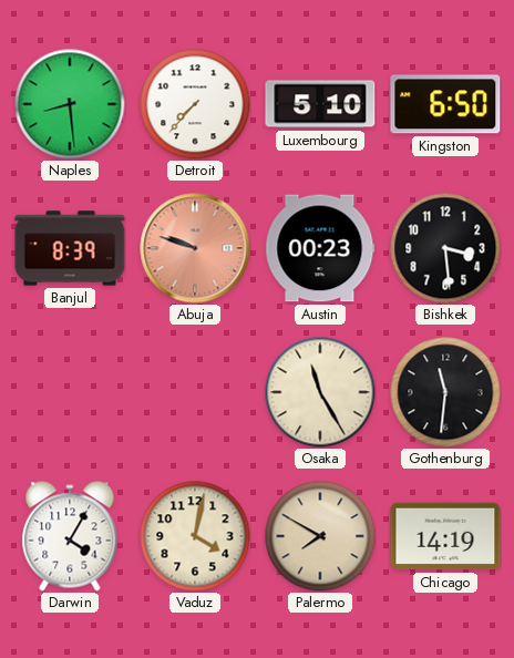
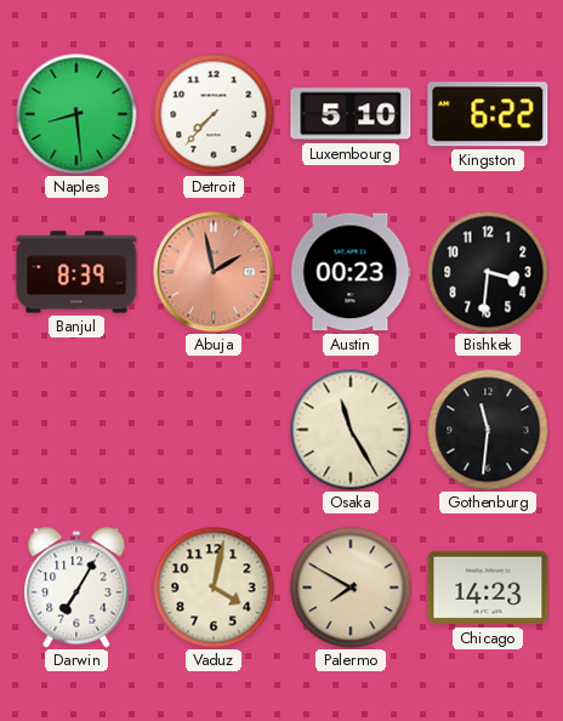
Kingston: 6:50 -> 6:22 (488, 114)
Abuja: 9:48 -> 1:58 (214, 272)
Bishkek: 3:29 -> 3:31 (488, 272)
Darwin: 4:05 -> 7:05 (76, 587)
Chicago: 14:19 -> 14:23 (488, 587)
